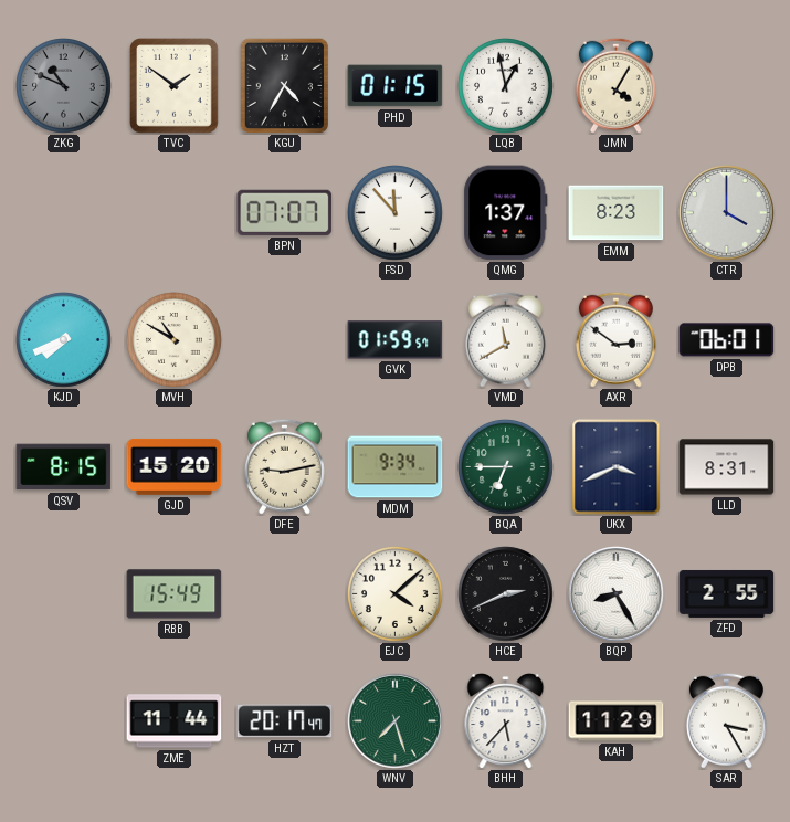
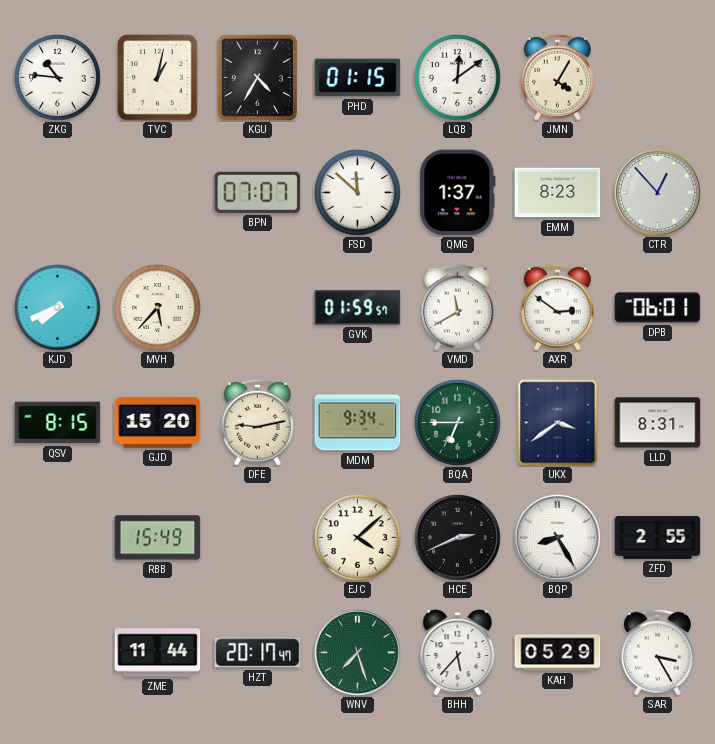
ZKG: 10:49 -> 10:46 (58, 78)
ZKG dial: grey -> white (58, 78)
TVC: 1:51 -> 1:02 (158, 78)
LQB: 12:58 -> 12:09 (458, 78)
FSD: 11:53 -> 11:52 (358, 193)
CTR: 4:00 -> 12:53 (658, 193)
MVH: 10:50 -> 5:37 (158, 308)
UKX: 3:41 -> 3:39 (558, 423)
KAH: 11:29 -> 05:29 (558, 653)
